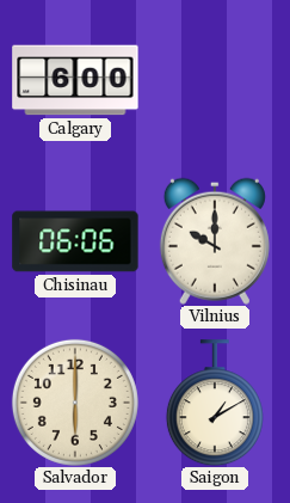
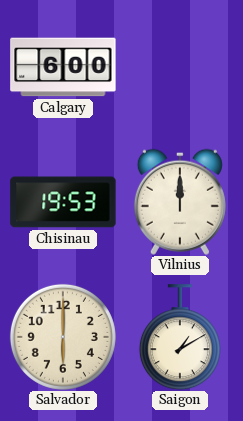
Chisinau: 06:06 -> 19:53 (63, 202)
Vilnius: 10:00 -> 12:00 (180, 202)
